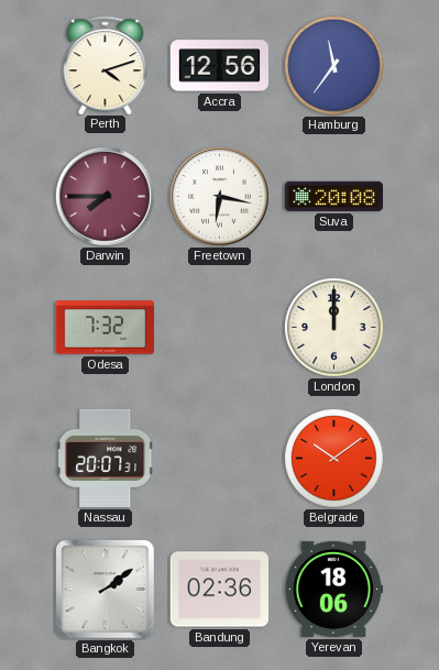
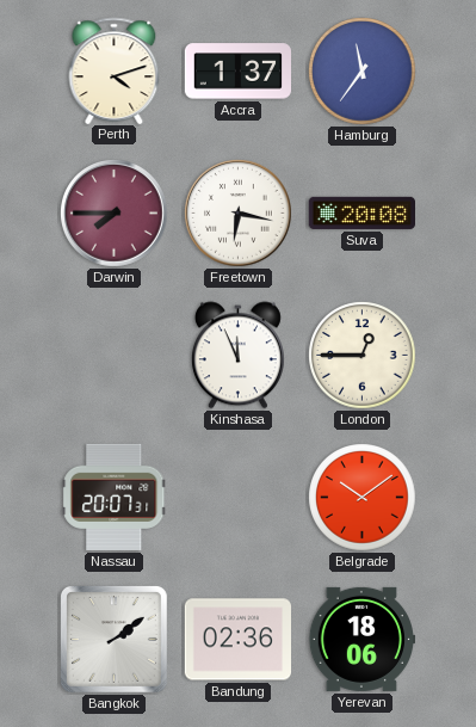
Accra: 12:56 -> 1:37 (237, 72)
Odesa: 7:32 -> none (105, 328)
Kinshasa: none -> 11:56 (237, 356)
London: 12:00 -> 12:45 (363, 356)
